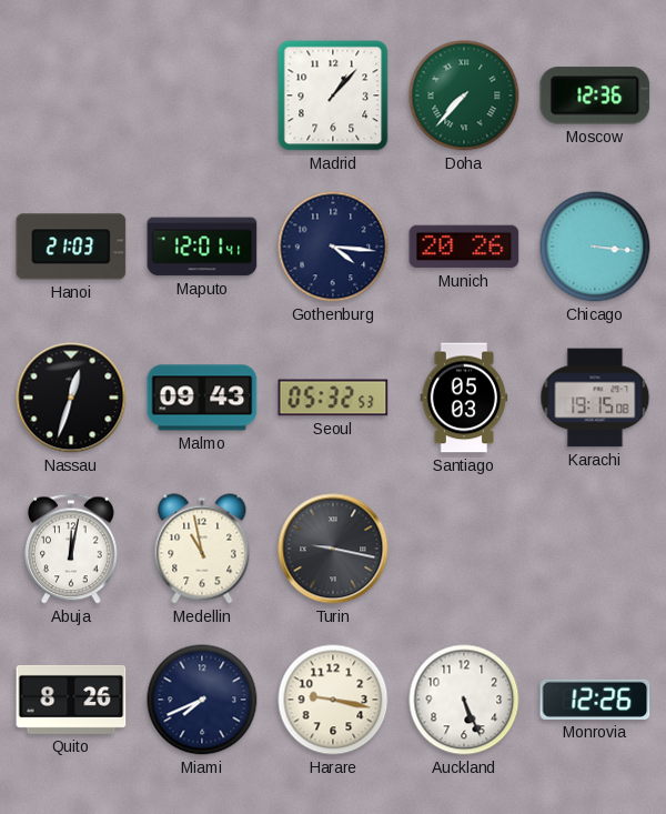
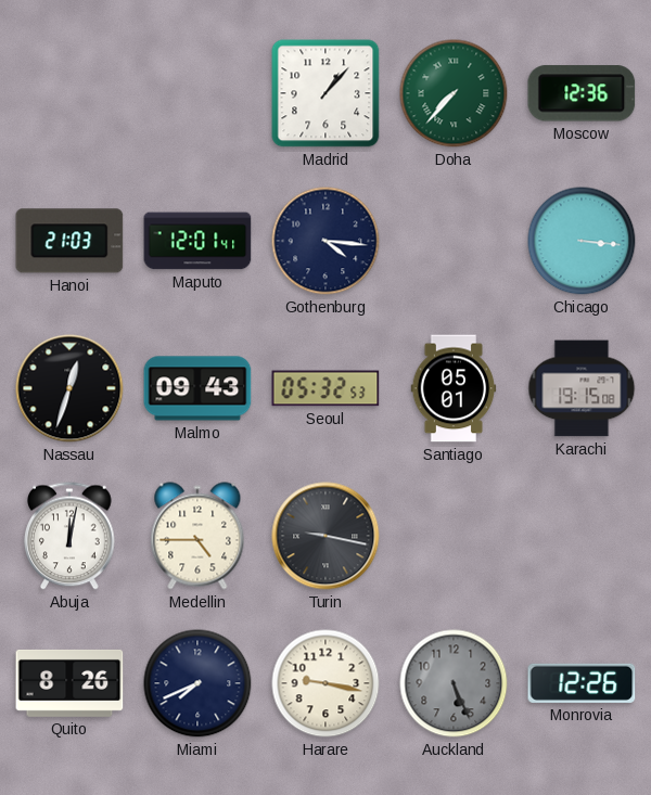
Munich: 20:26 -> none (464, 247)
Santiago: 05:03 -> 05:01 (454, 388)
Medellin: 10:58 -> 4:45 (197, 536)
Auckland dial: white -> grey (454, 683)
